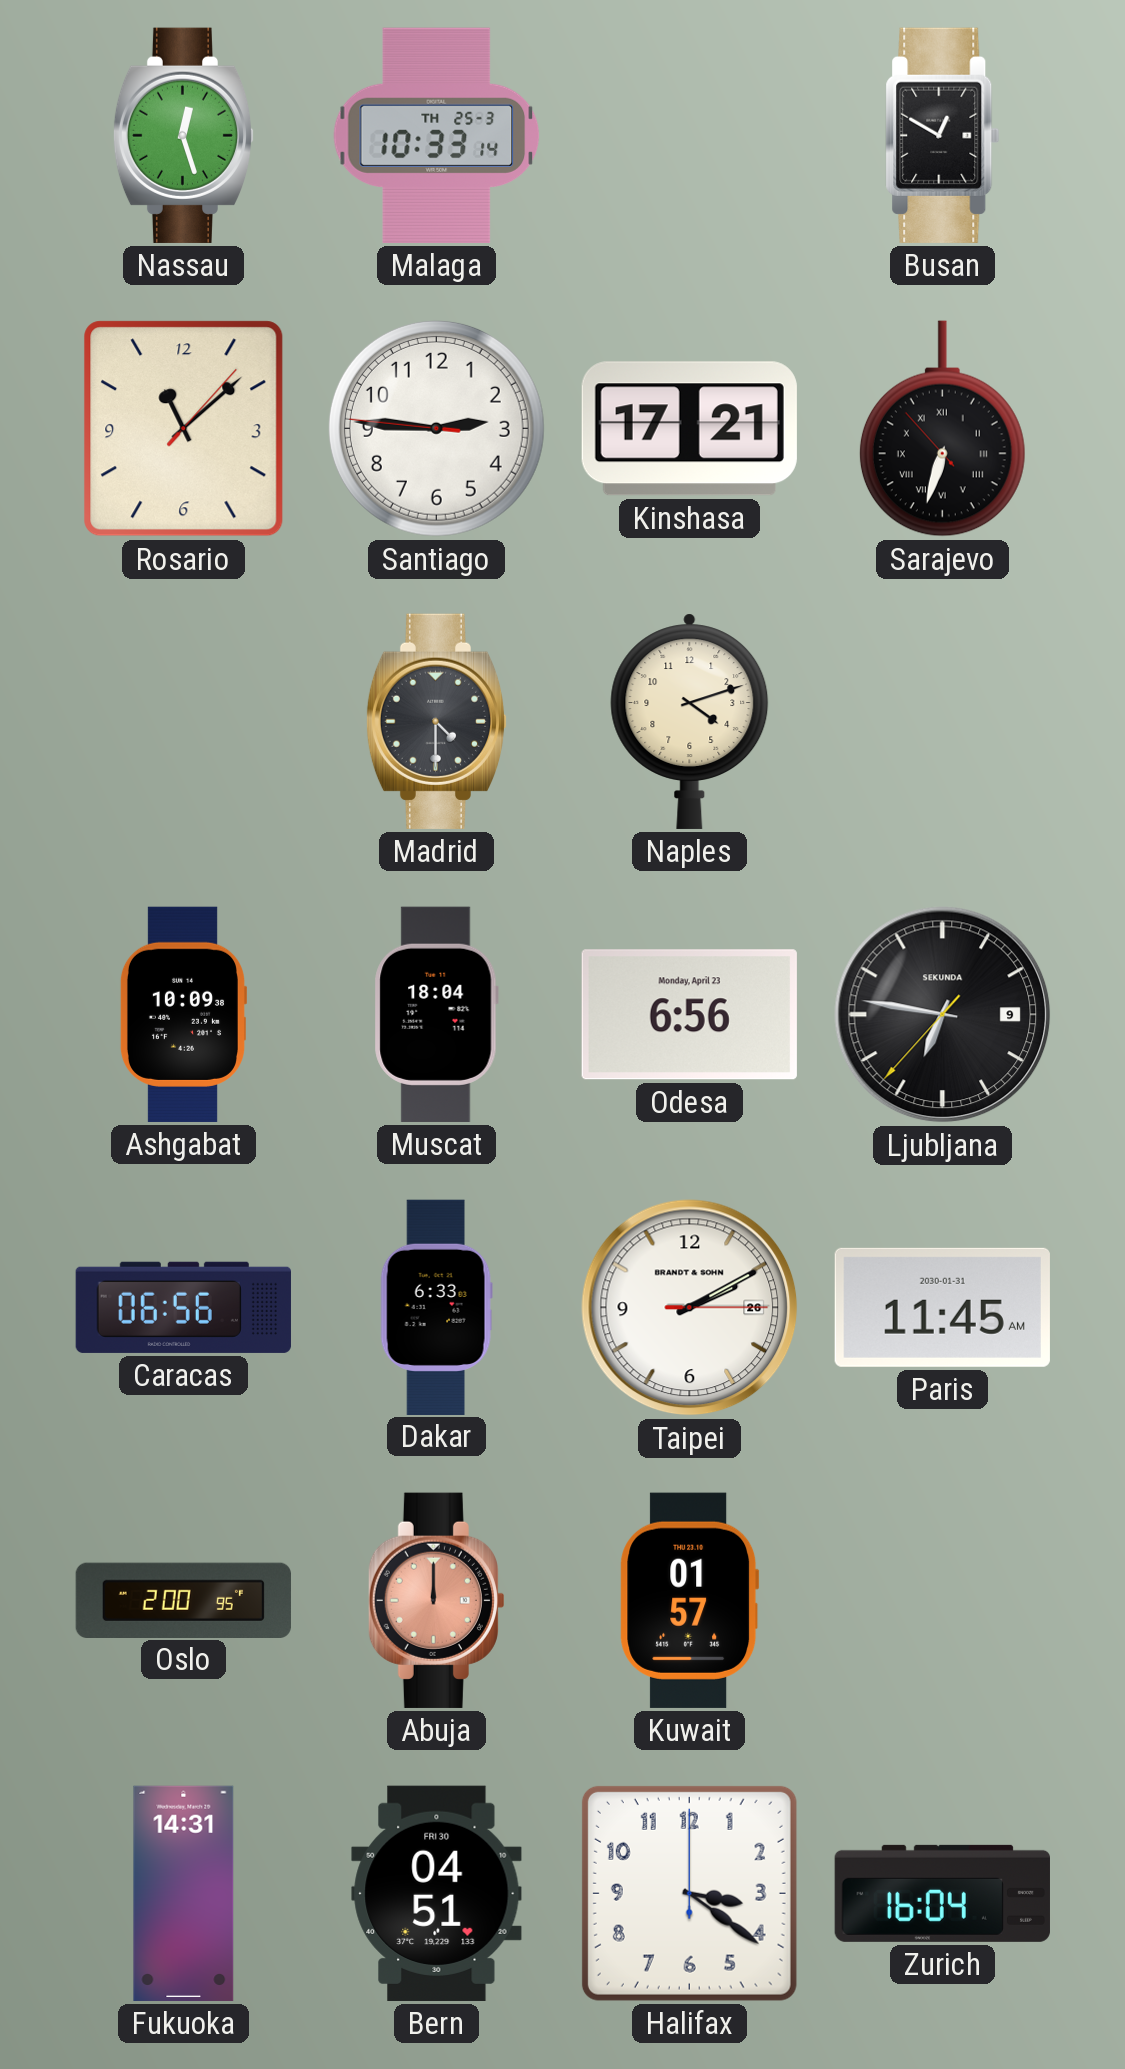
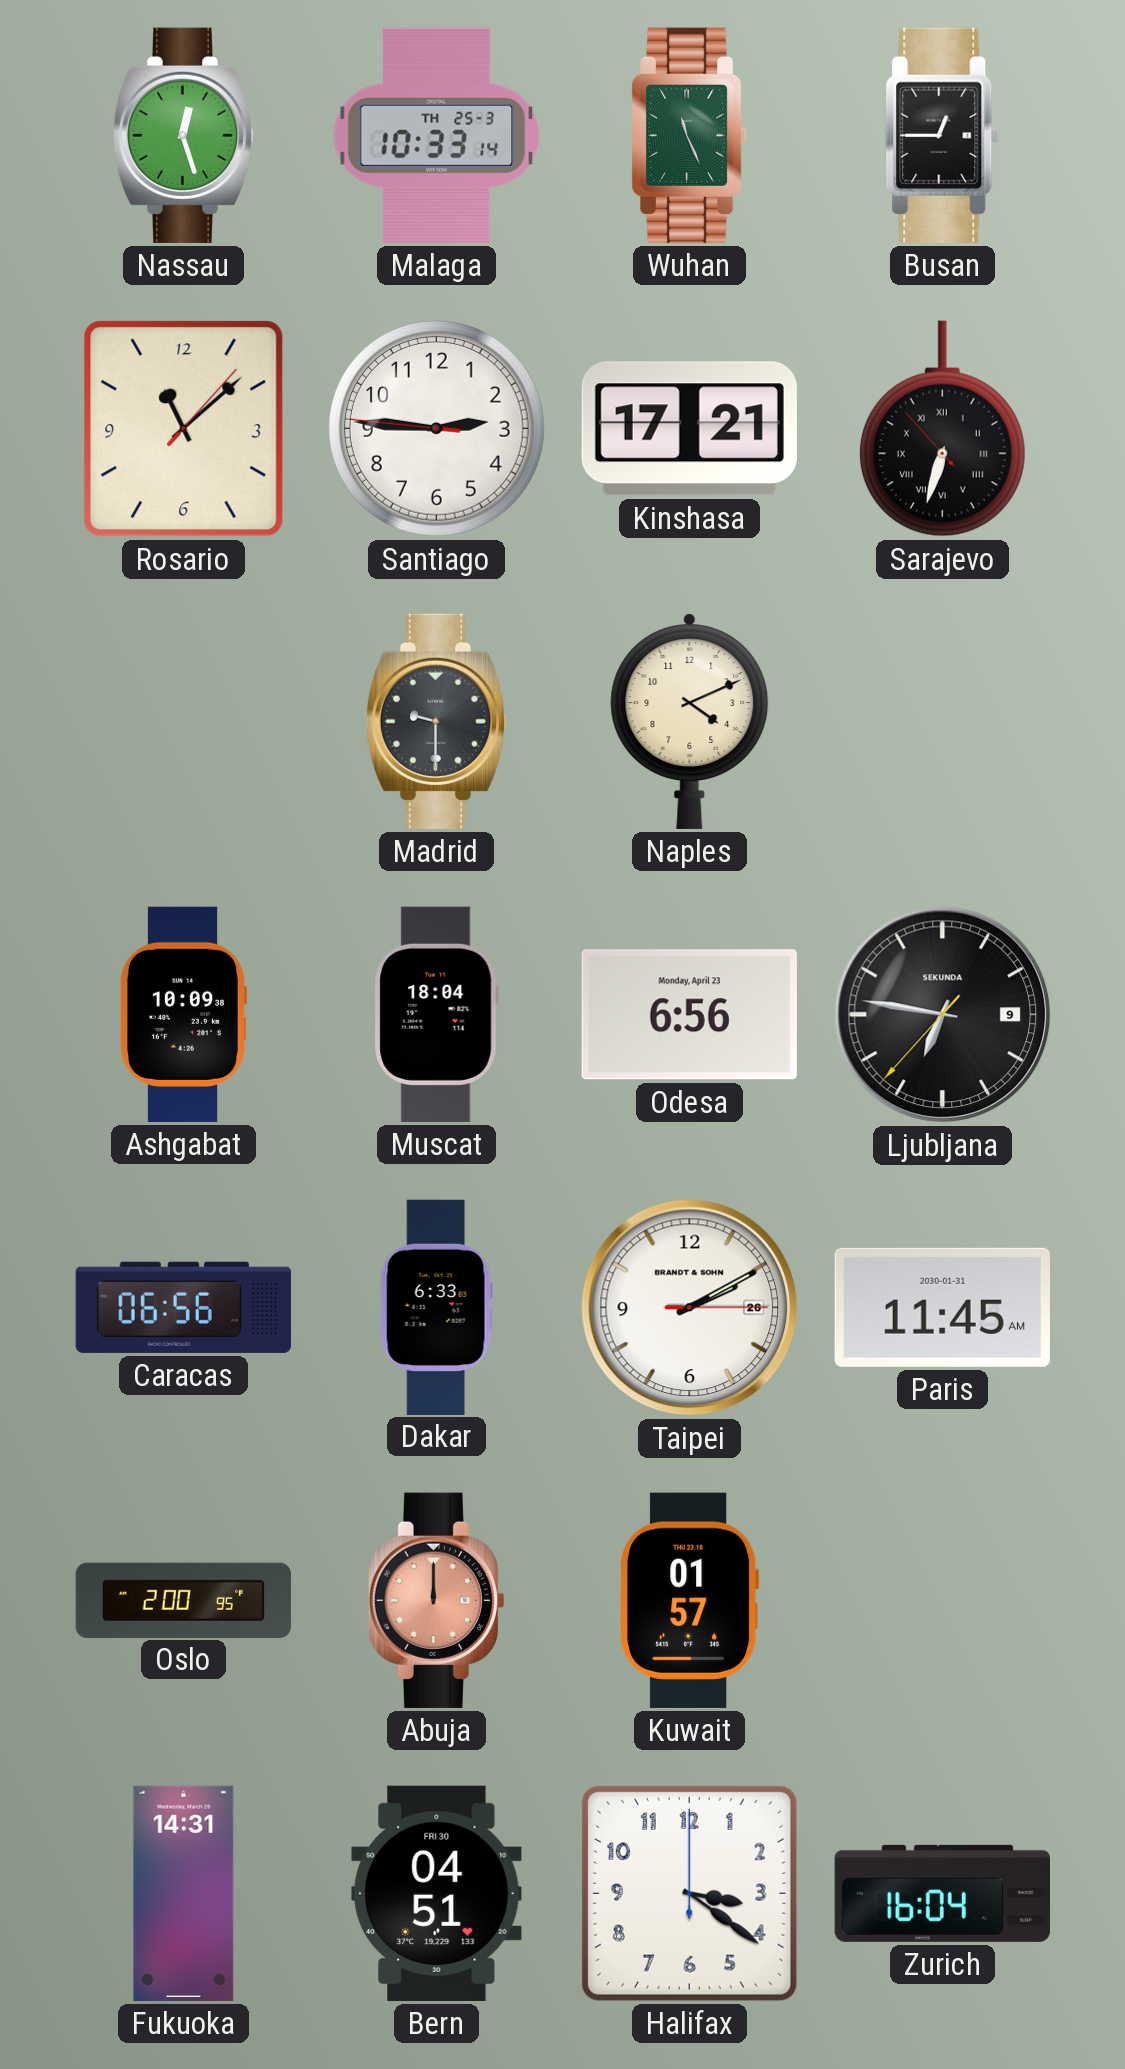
Wuhan: none -> 11:26 (689, 135)
Busan: 12:50 -> 12:45 (943, 135)
Madrid: 4:30 -> 9:30 (437, 721)
Naples: 4:12 -> 4:11 (690, 721)
